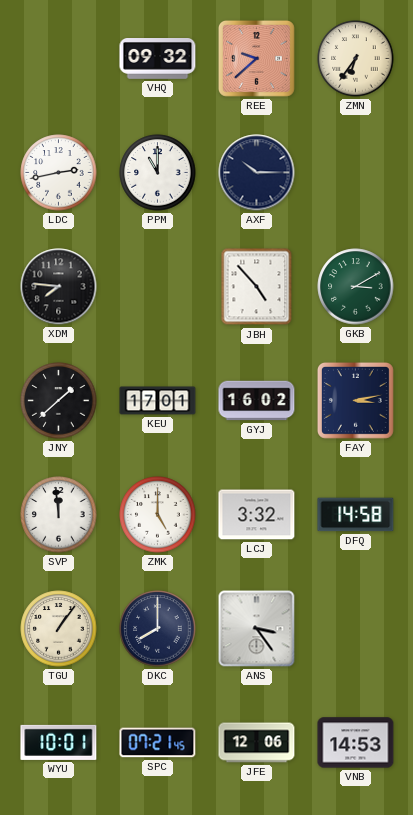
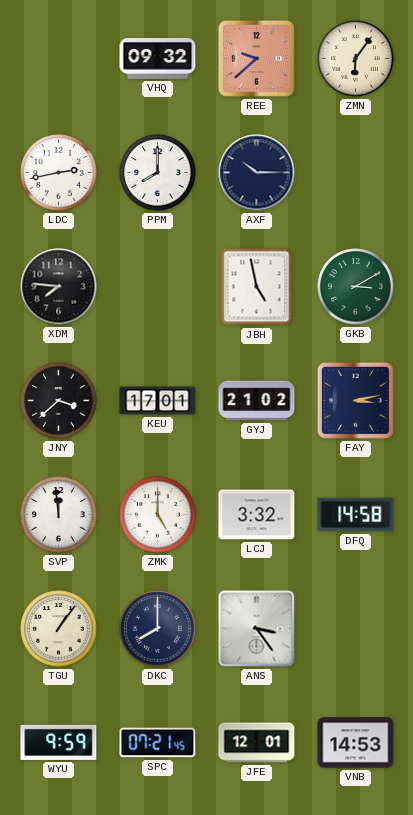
ZMN: 6:36 -> 6:06 (356, 59)
PPM: 11:00 -> 8:00 (158, 173)
JBH: 4:53 -> 4:58 (257, 287)
JNY: 1:38 -> 3:38 (59, 401)
GYJ: 16:02 -> 21:02 (257, 401)
WYU: 10:01 -> 9:59 (59, 742)
JFE: 12:06 -> 12:01 (257, 743)
